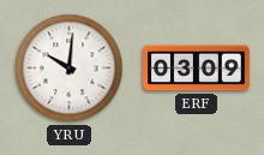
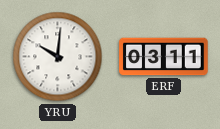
ERF: 03:09 -> 03:11 (164, 57)
